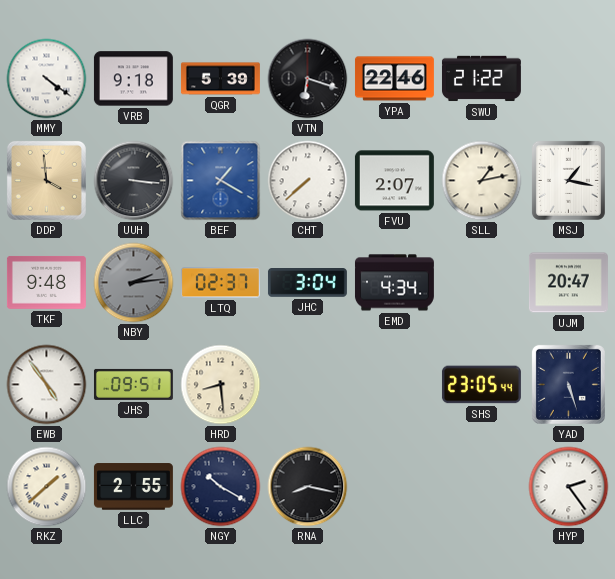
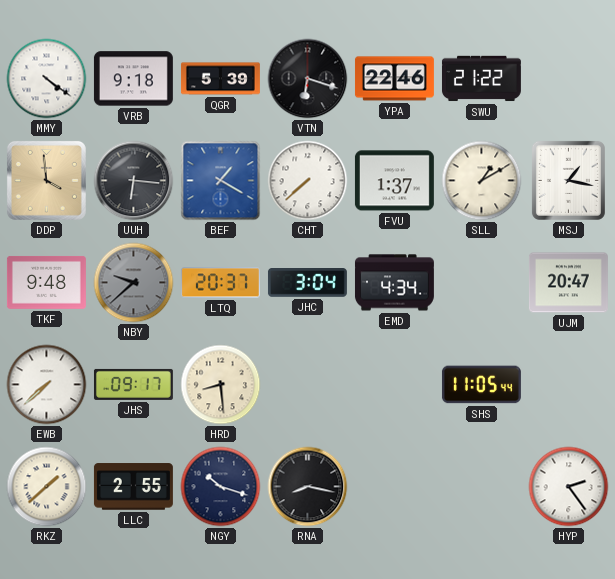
UUH: 3:16 -> 6:16 (134, 181)
FVU: 2:07 -> 1:37 (394, 181)
SLL: 1:13 -> 1:10 (482, 181)
NBY: 2:14 -> 9:38 (134, 283)
LTQ: 02:37 -> 20:37 (220, 283)
EWB: 4:54 -> 7:38 (47, 385)
JHS: 09:51 -> 09:17 (133, 384)
SHS: 23:05 -> 11:05 (481, 385)
YAD: 5:27 -> none (568, 384)
NGY: 10:20 -> 10:18 (221, 487)
